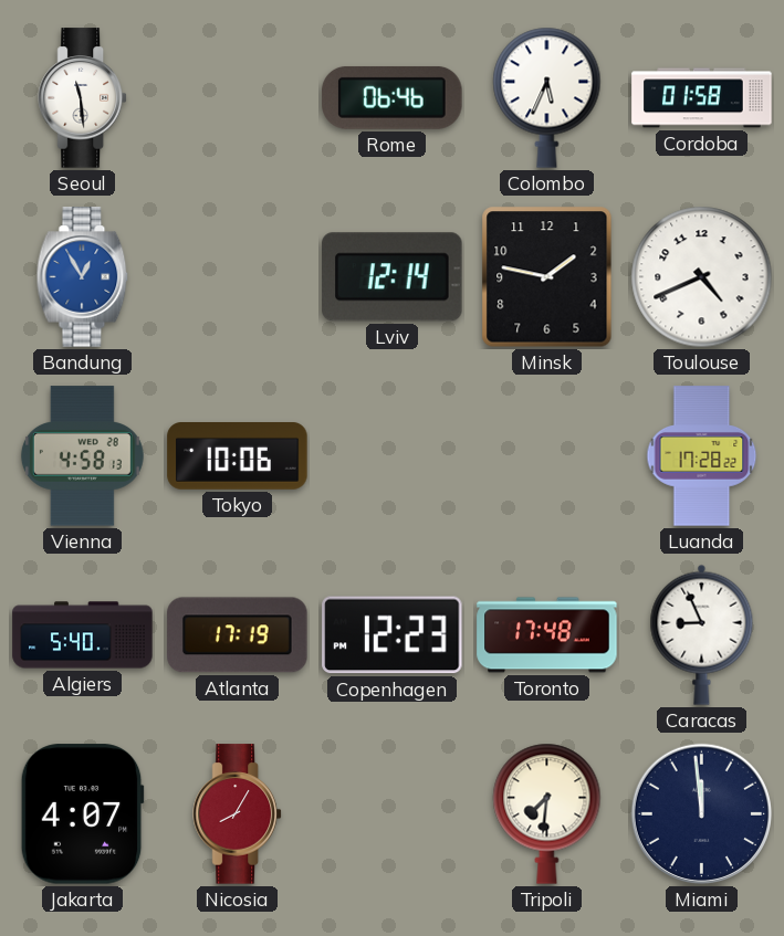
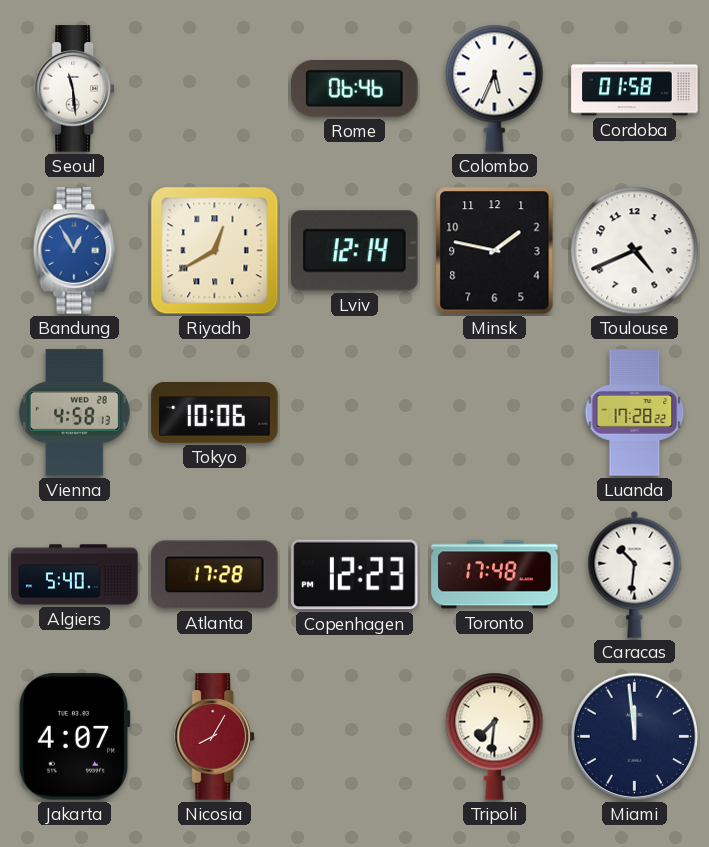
Riyadh: none -> 12:40 (215, 251)
Atlanta: 17:19 -> 17:28 (215, 575)
Caracas: 8:56 -> 10:31 (635, 574)
